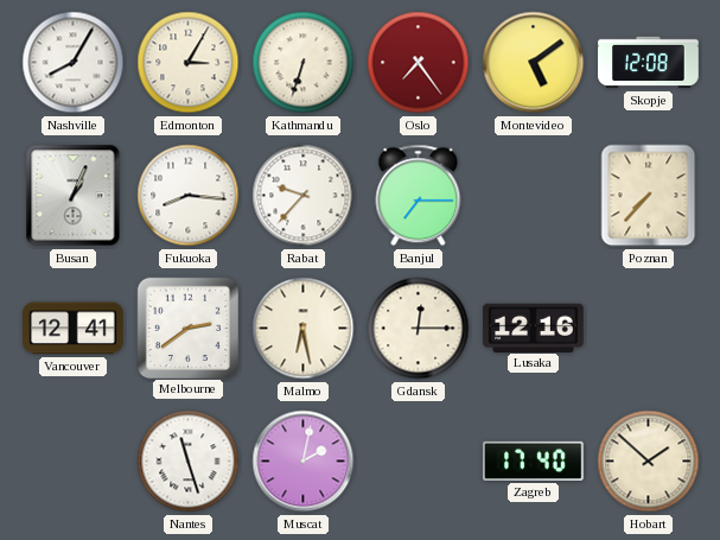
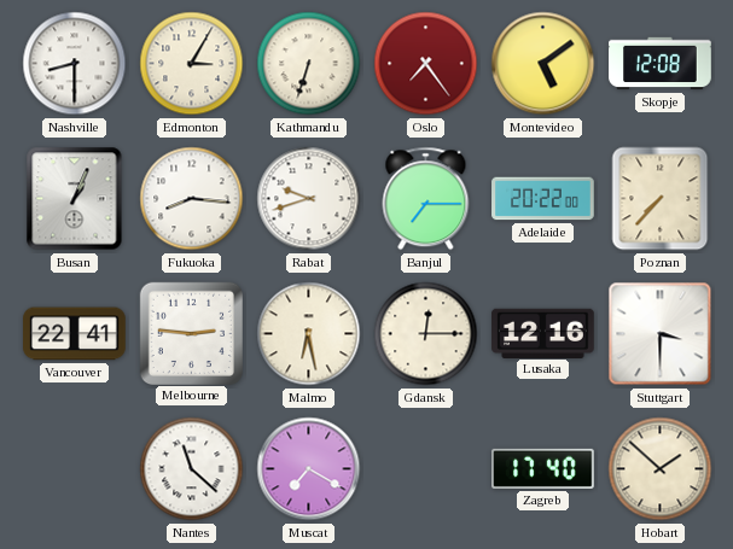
Nashville: 8:05 -> 8:30 (75, 64)
Rabat: 9:37 -> 9:42 (309, 199)
Adelaide: none -> 20:22 (543, 199)
Vancouver: 12:41 -> 22:41 (75, 334)
Melbourne: 2:39 -> 2:46 (191, 333)
Stuttgart: none -> 3:30 (661, 334)
Nantes: 11:27 -> 11:22 (192, 469)
Muscat: 2:02 -> 7:20 (309, 469)
